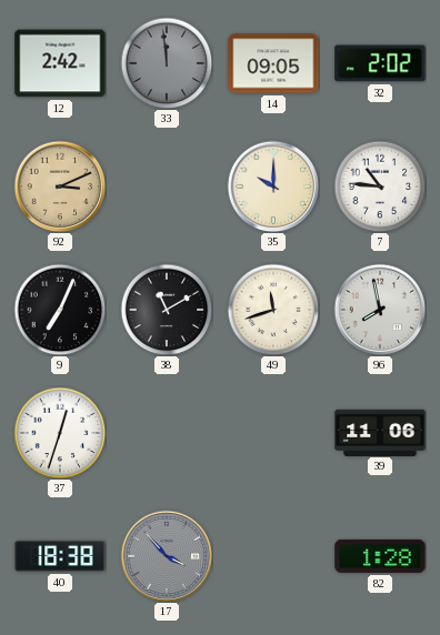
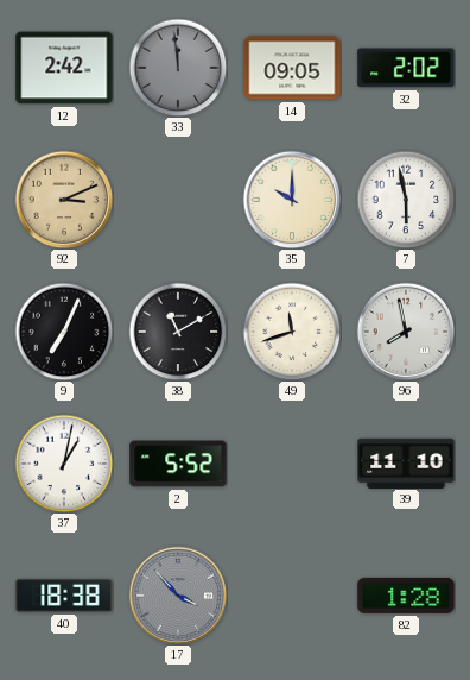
7: 10:46 -> 5:58 (406, 200)
37: 12:33 -> 1:02 (64, 464)
2: none -> 5:52 (178, 464)
39: 11:06 -> 11:10 (406, 462)
